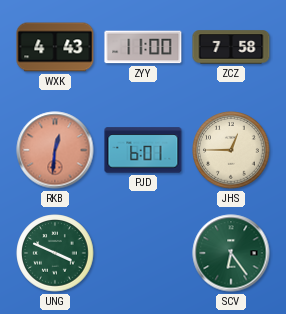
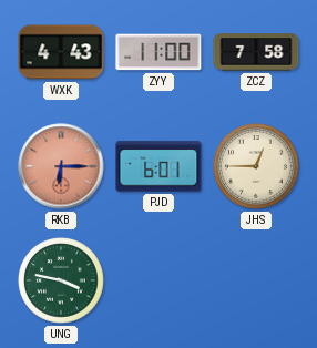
RKB: 12:31 -> 6:15 (61, 166)
UNG: 3:49 -> 3:47 (61, 280)
SCV: 6:24 -> none (231, 253)
